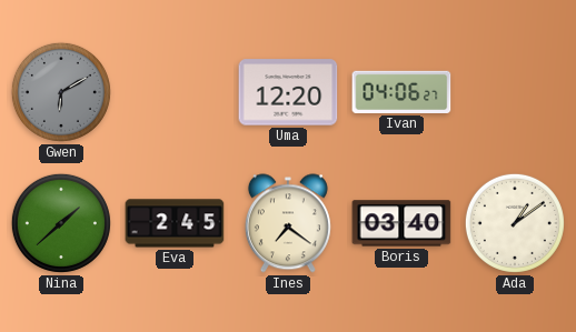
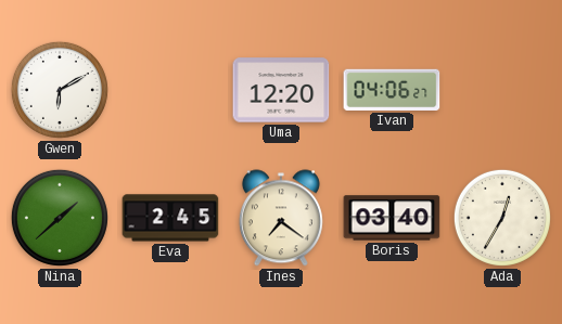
Gwen dial: grey -> white (60, 90)
Ada: 1:09 -> 12:35 (502, 218)
